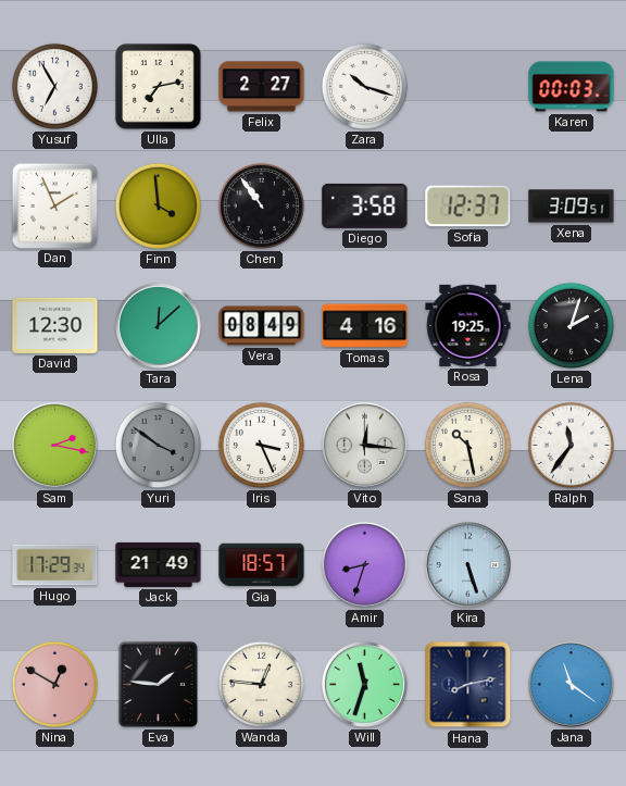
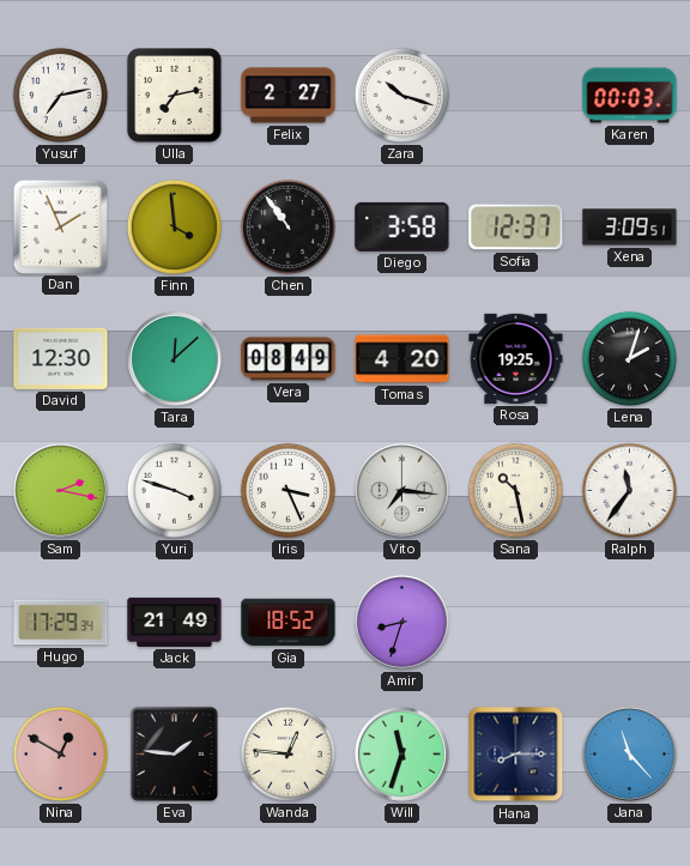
Yusuf: 6:55 -> 7:13 (60, 95)
Tomas: 4:16 -> 4:20 (402, 359)
Yuri: 3:51 -> 3:48 (174, 490)
Yuri dial: grey -> white (174, 490)
Vito: 12:16 -> 7:16 (401, 490)
Gia: 18:57 -> 18:52 (289, 623)
Kira: 5:27 -> none (467, 564)
Hana: 8:13 -> 8:15 (516, 755)
Jana: 11:21 -> 11:23 (629, 753)
